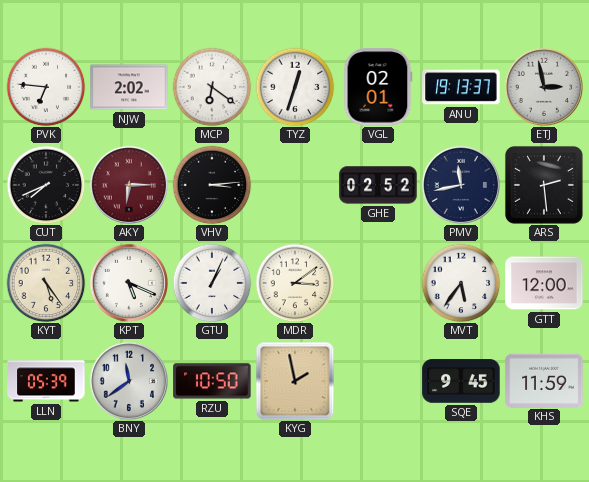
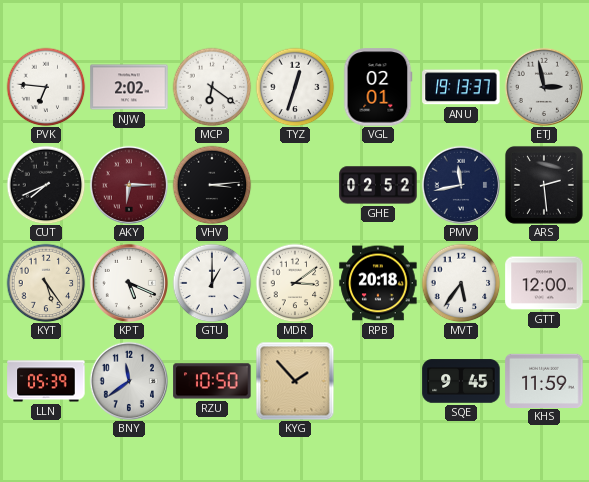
GTU: 1:04 -> 1:00 (212, 283)
RPB: none -> 20:18 (378, 283)
KYG: 1:58 -> 1:53 (295, 381)
